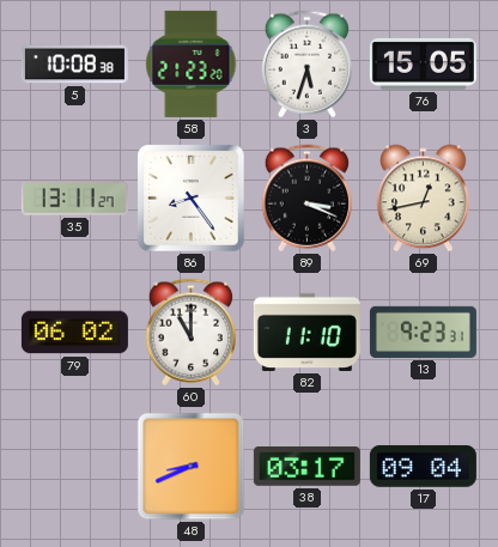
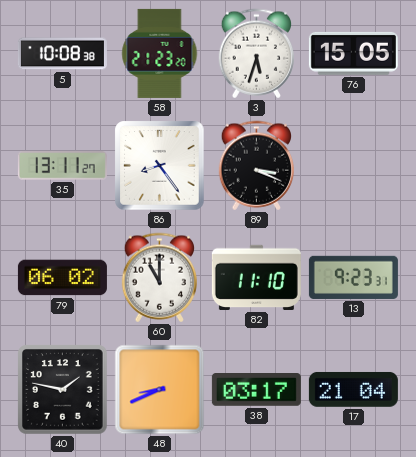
69: 12:43 -> none (424, 199)
40: none -> 1:47 (63, 390)
17: 09:04 -> 21:04 (353, 390)
